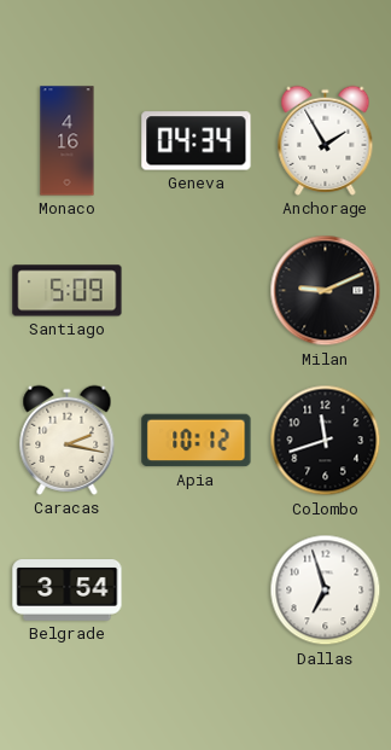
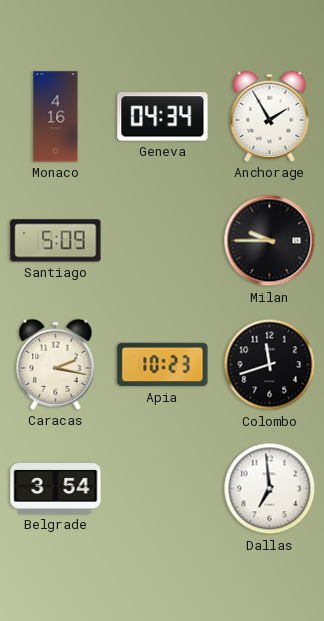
Milan: 9:11 -> 9:45 (270, 241)
Apia: 10:12 -> 10:23 (163, 365)
Dallas: 6:57 -> 6:59 (270, 489)
